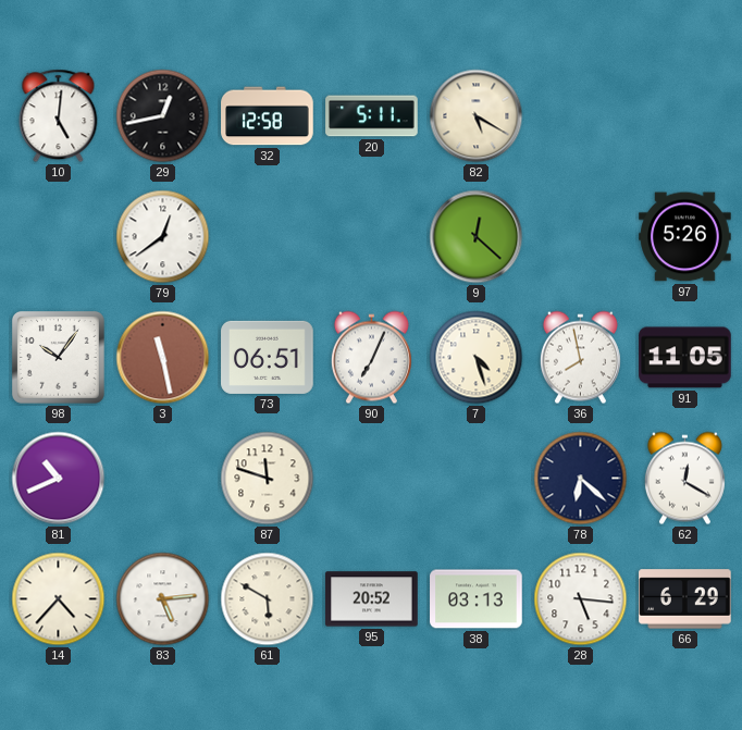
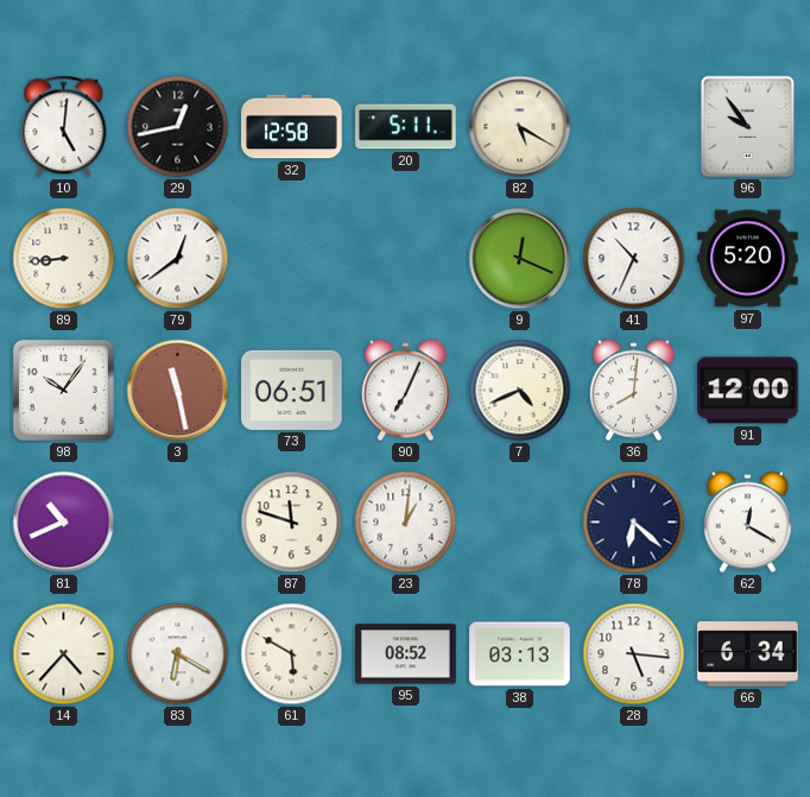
96: none -> 9:54 (748, 127)
89: none -> 8:44 (64, 259)
9: 12:22 -> 12:19 (520, 259)
41: none -> 10:34 (634, 259)
97: 5:26 -> 5:20 (748, 259)
7: 4:27 -> 4:41 (520, 391)
36: 7:58 -> 8:01 (633, 391)
91: 11:05 -> 12:00 (748, 391)
23: none -> 1:01 (406, 523)
83: 5:14 -> 6:20 (178, 654)
95: 20:52 -> 08:52 (406, 654)
66: 6:29 -> 6:34 (748, 654)
